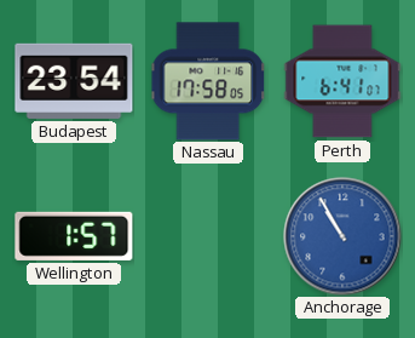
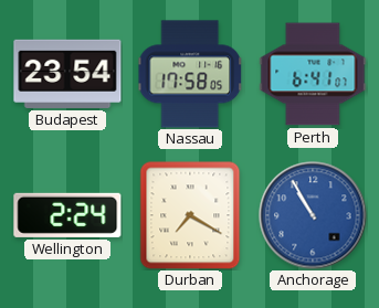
Wellington: 1:57 -> 2:24 (67, 215)
Durban: none -> 7:20 (190, 215)
